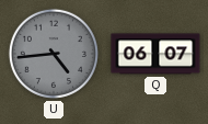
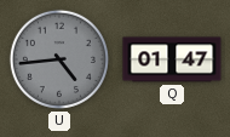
Q: 06:07 -> 01:47 (172, 59)
